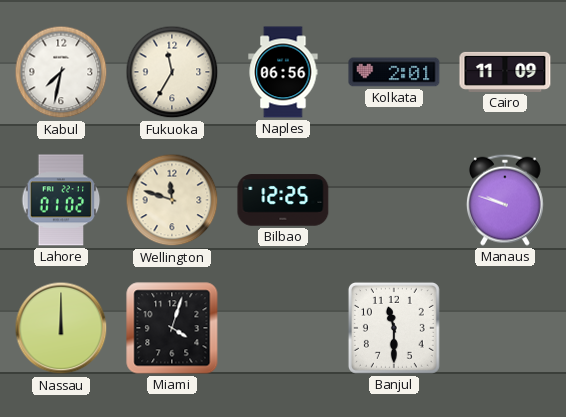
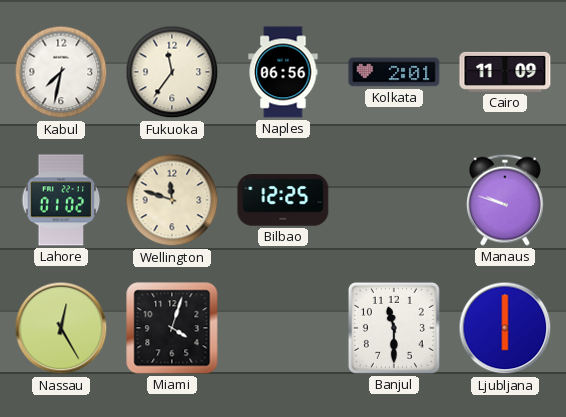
Fukuoka: 11:35 -> 11:36 (172, 72)
Nassau: 12:00 -> 12:25 (61, 328)
Ljubljana: none -> 6:00 (505, 328)
